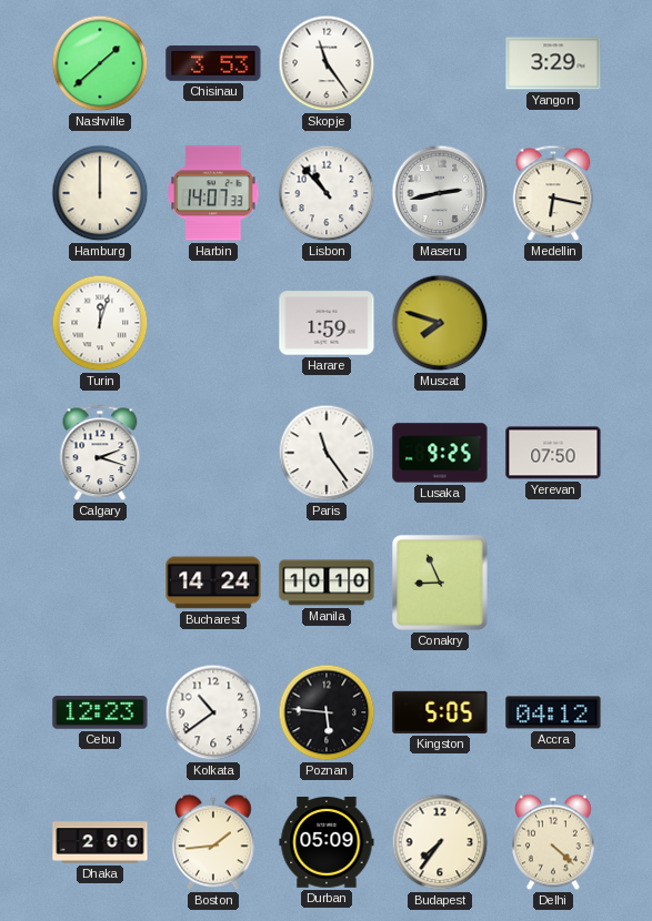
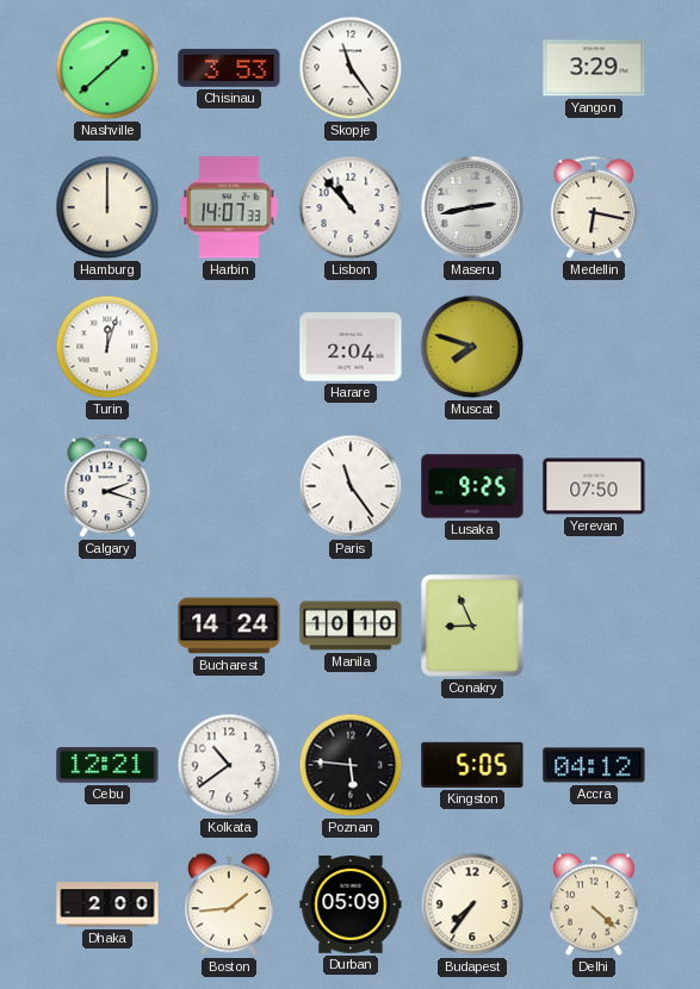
Harare: 1:59 -> 2:04 (351, 347)
Cebu: 12:23 -> 12:21 (107, 765)
